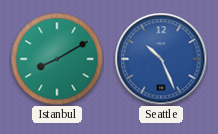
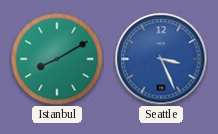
Seattle: 10:26 -> 3:26 (161, 59)
